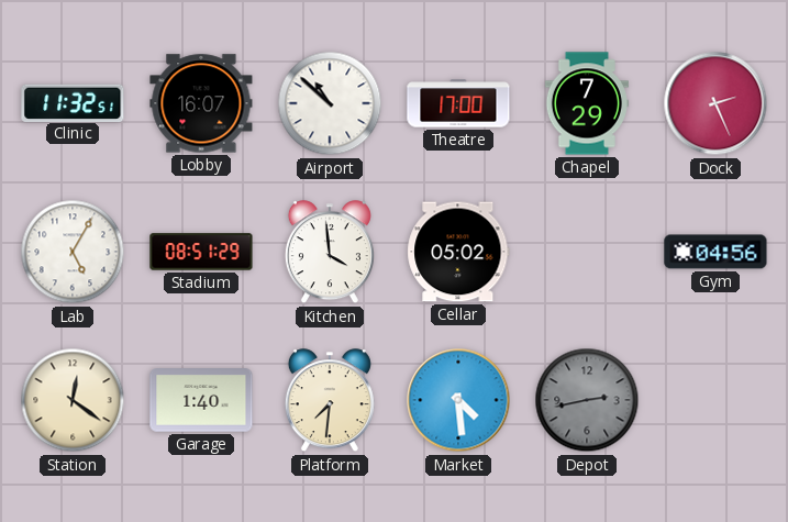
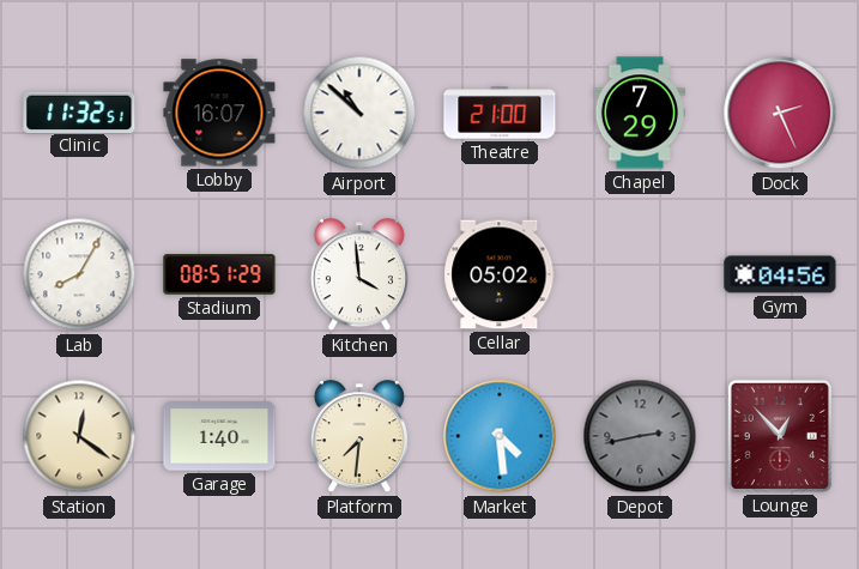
Theatre: 17:00 -> 21:00 (500, 113)
Lab: 5:05 -> 8:05 (79, 274)
Lounge: none -> 12:53 (780, 436)
